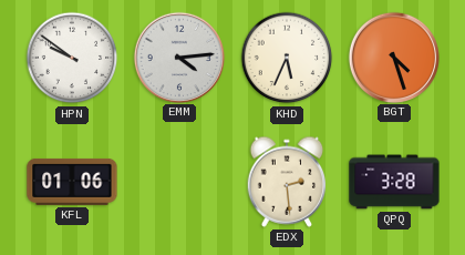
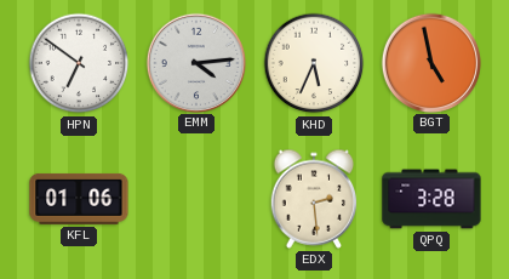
HPN: 9:51 -> 6:51 (79, 63)
BGT: 4:27 -> 4:58 (430, 62)
